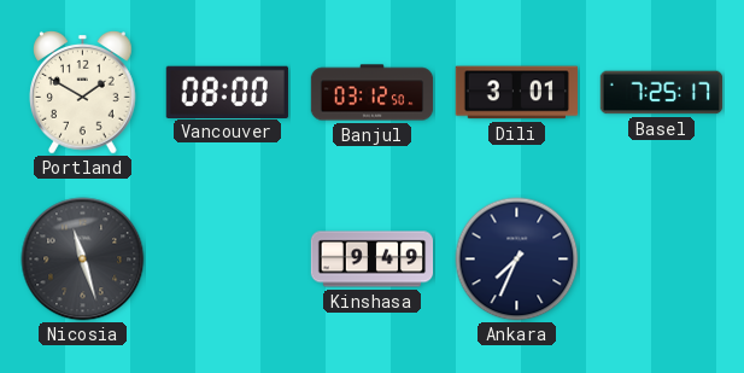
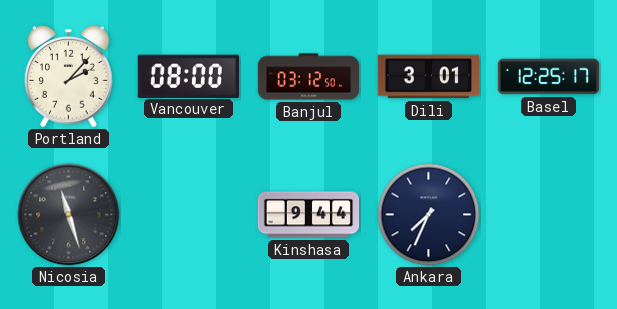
Portland: 1:50 -> 2:07 (69, 77)
Basel: 7:25 -> 12:25 (549, 77)
Kinshasa: 9:49 -> 9:44 (309, 215)
